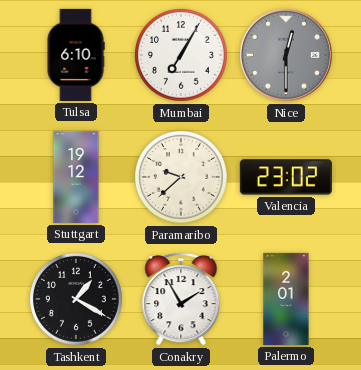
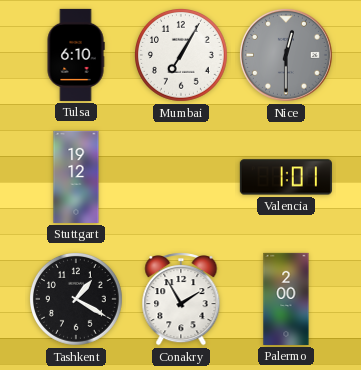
Paramaribo: 9:38 -> none (182, 178)
Valencia: 23:02 -> 1:01 (286, 177)
Palermo: 2:01 -> 2:00 (286, 299)
